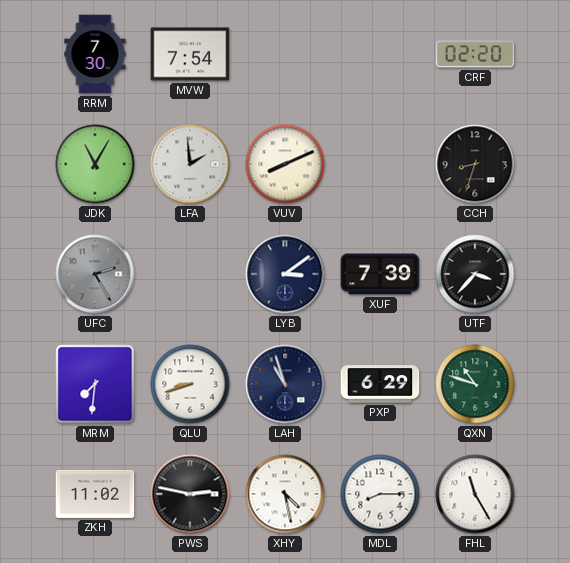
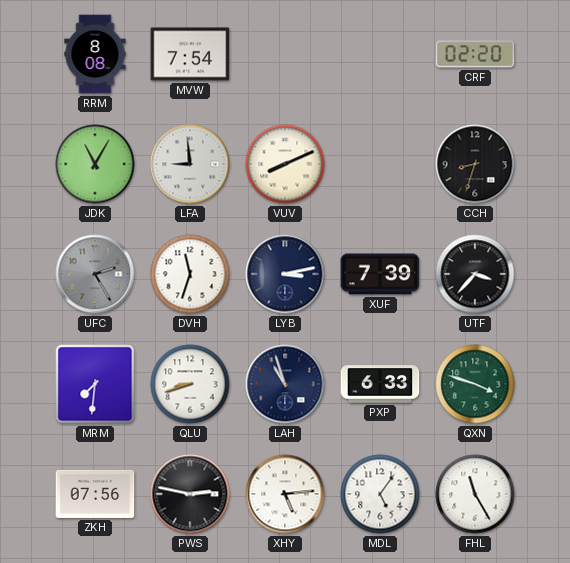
RRM: 7:30 -> 8:08 (95, 54)
LFA: 1:59 -> 8:59 (190, 164)
DVH: none -> 11:33 (190, 274)
LYB: 3:09 -> 3:13 (285, 274)
PXP: 6:29 -> 6:33 (380, 384)
QXN: 10:48 -> 3:48 (475, 384)
ZKH: 11:02 -> 07:56 (95, 494)
XHY: 4:28 -> 5:14 (285, 494)
MDL: 8:15 -> 5:06 (380, 494)
